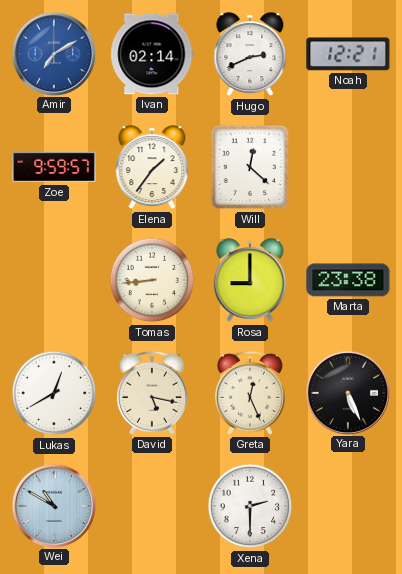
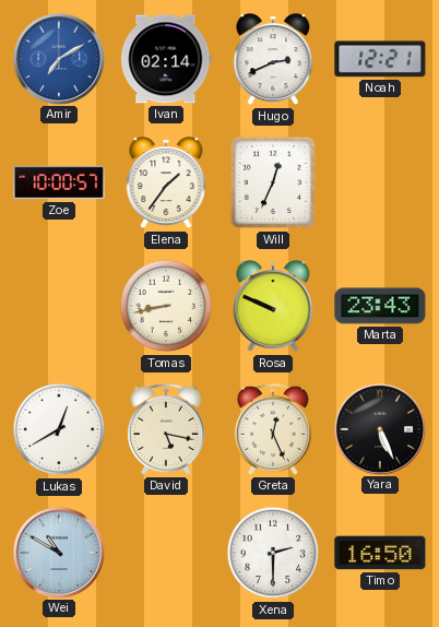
Zoe: 9:59 -> 10:00 (59, 182)
Will: 12:22 -> 12:34 (273, 182)
Tomas: 8:44 -> 8:43 (166, 306)
Rosa: 9:00 -> 9:49 (273, 307)
Marta: 23:38 -> 23:43 (380, 306)
Timo: none -> 16:50 (380, 553)
